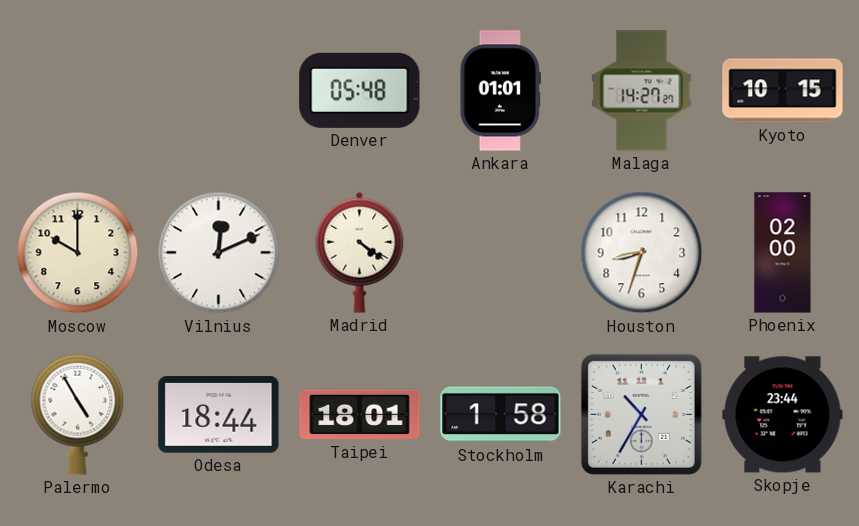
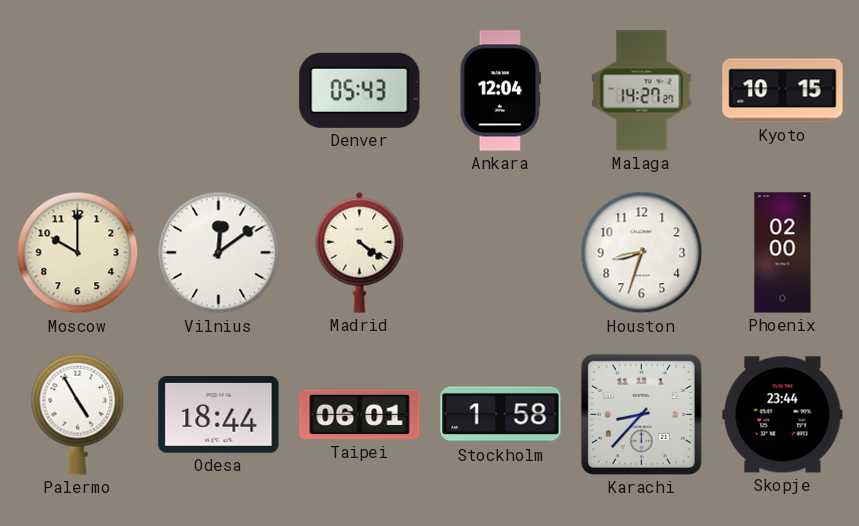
Denver: 05:48 -> 05:43 (360, 90)
Ankara: 01:01 -> 12:04 (500, 91)
Vilnius: 12:11 -> 12:09 (219, 253)
Taipei: 18:01 -> 06:01 (360, 415)
Karachi: 10:35 -> 8:37 (641, 414)
